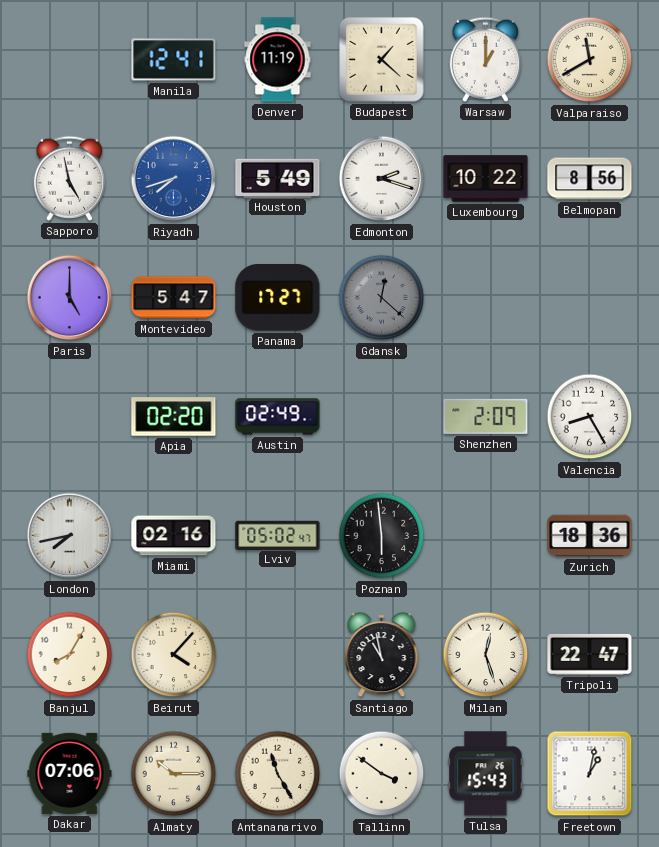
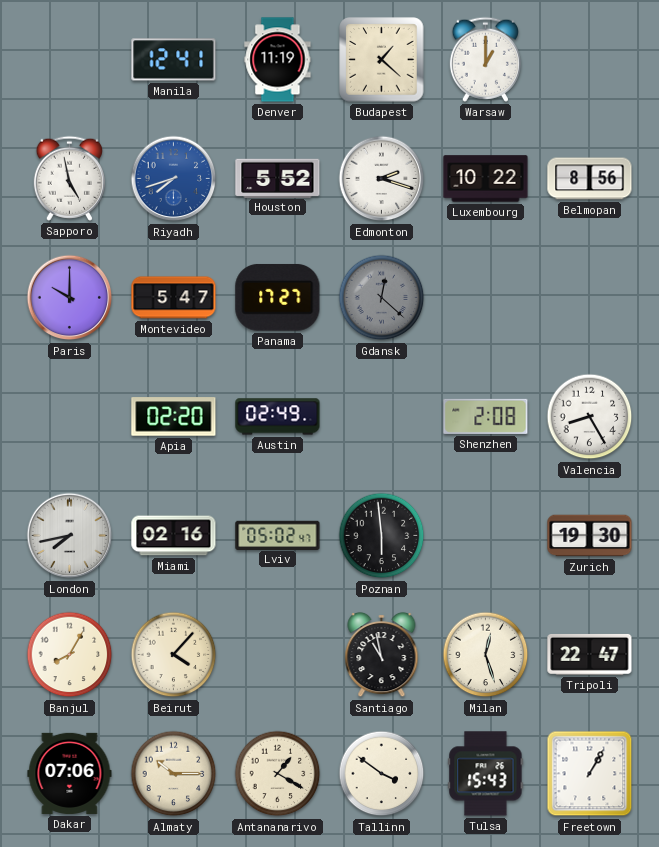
Valparaiso: 11:40 -> none (590, 60)
Houston: 5:49 -> 5:52 (278, 178)
Paris: 5:00 -> 10:00 (70, 298)
Shenzhen: 2:09 -> 2:08 (486, 416)
Zurich: 18:36 -> 19:30 (590, 536)
Antananarivo: 11:25 -> 1:20 (278, 774)
Freetown: 1:02 -> 1:05 (590, 774)
